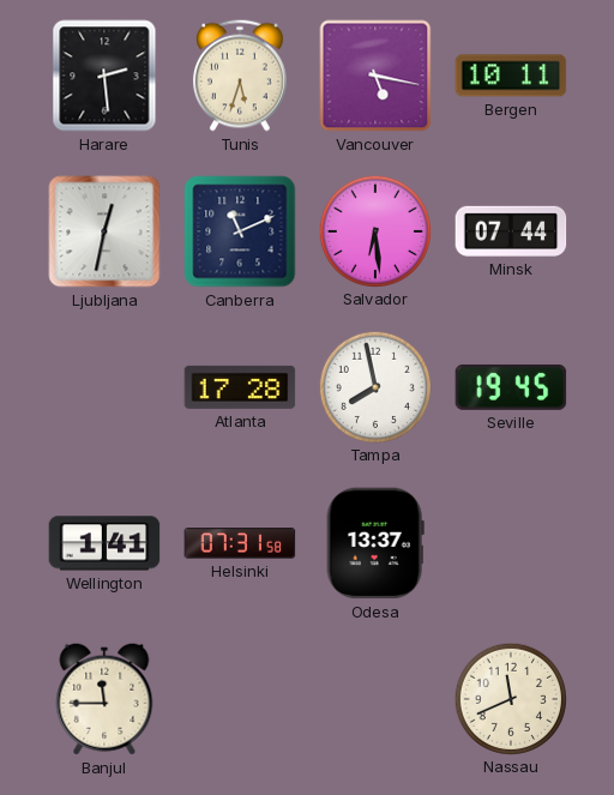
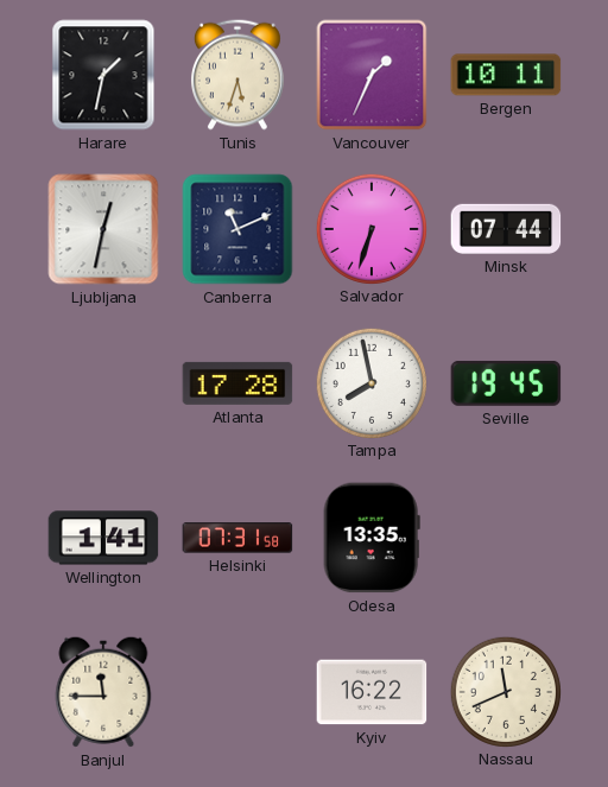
Harare: 2:29 -> 1:32 (103, 75)
Vancouver: 5:17 -> 1:34 (372, 75)
Salvador: 6:29 -> 6:33 (370, 228)
Odesa: 13:37 -> 13:35 (372, 538)
Kyiv: none -> 16:22 (372, 692)
